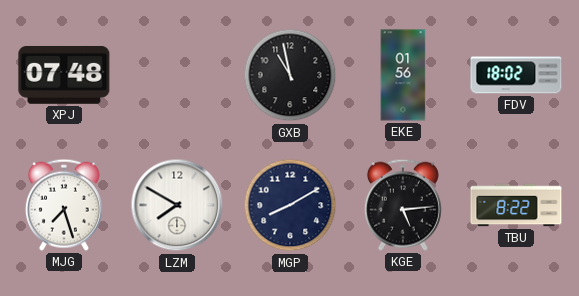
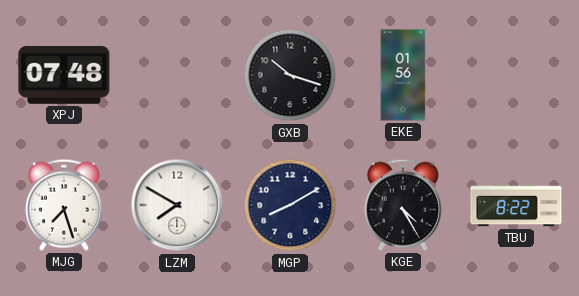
GXB: 10:58 -> 10:18 (290, 75)
FDV: 18:02 -> none (516, 75)
KGE: 5:14 -> 4:25 (403, 205)
